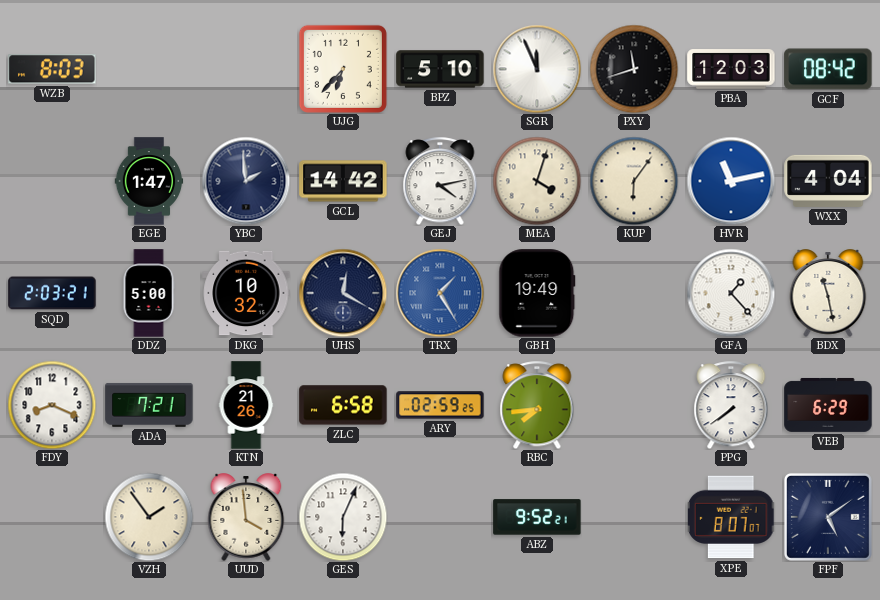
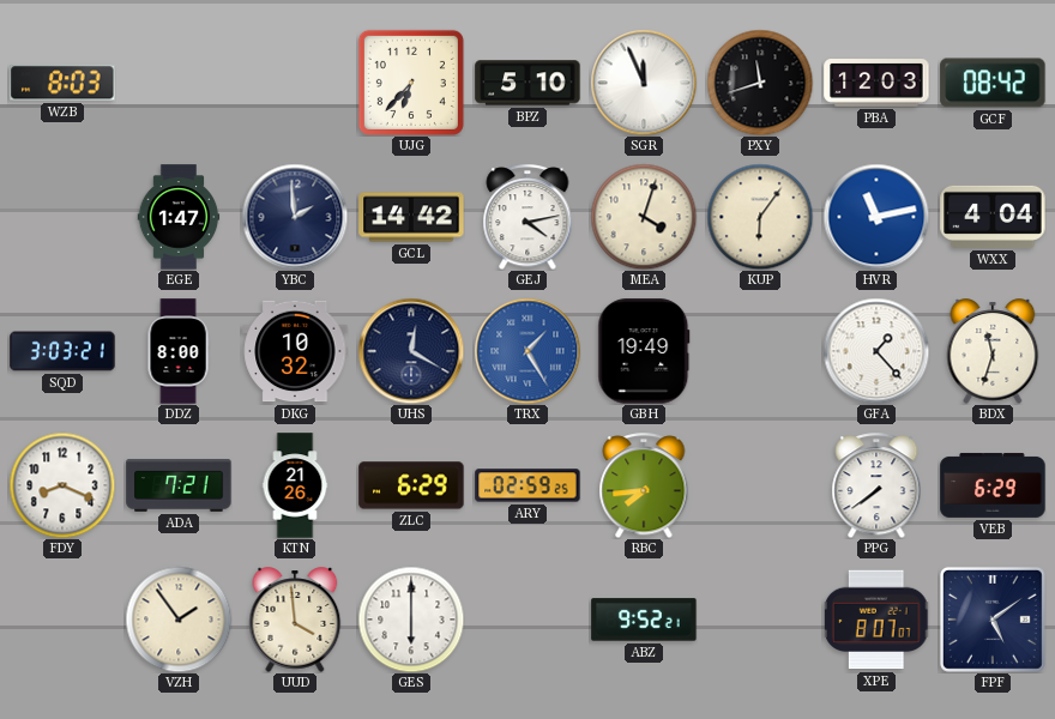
SQD: 2:03 -> 3:03 (62, 351)
DDZ: 5:00 -> 8:00 (179, 351)
BDX: 11:28 -> 11:33 (993, 351)
ZLC: 6:58 -> 6:29 (411, 485)
GES: 6:04 -> 6:00 (411, 620)
